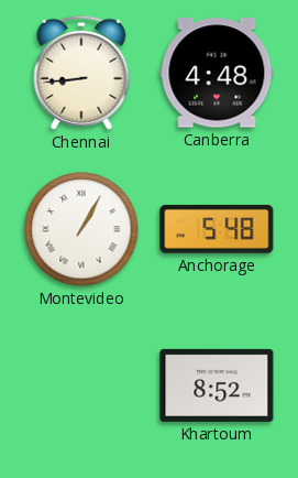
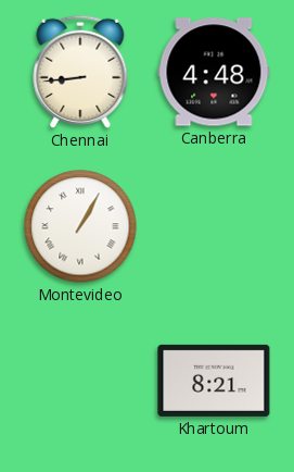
Anchorage: 5:48 -> none (217, 229)
Khartoum: 8:52 -> 8:21 (214, 381)
